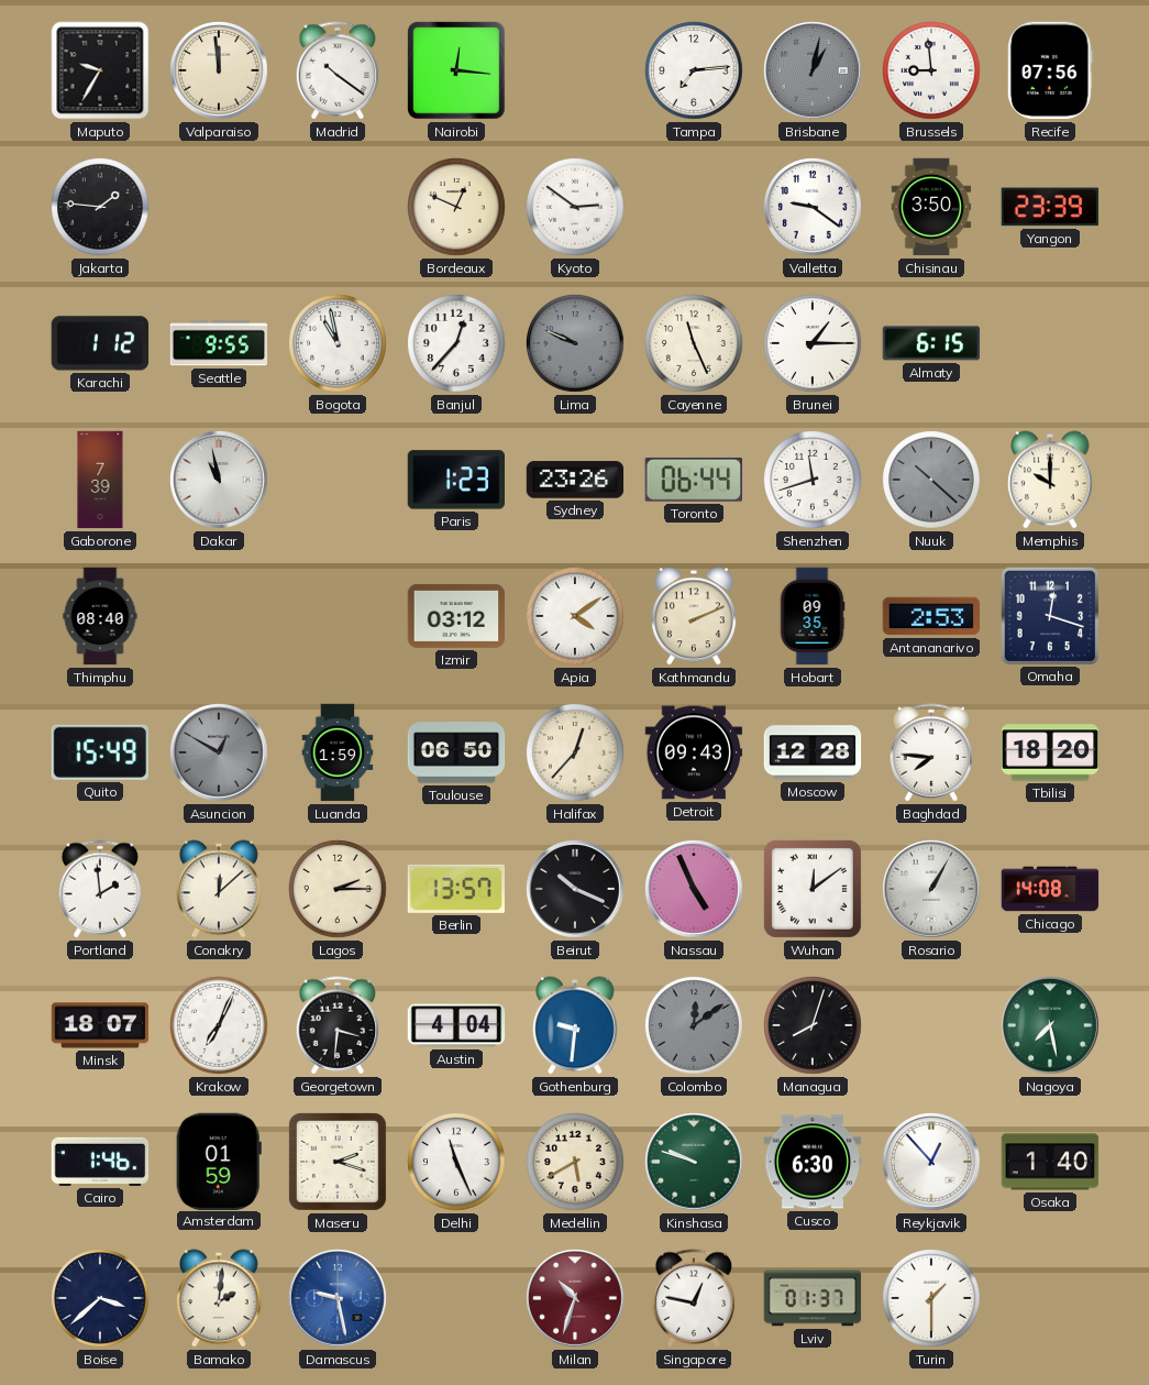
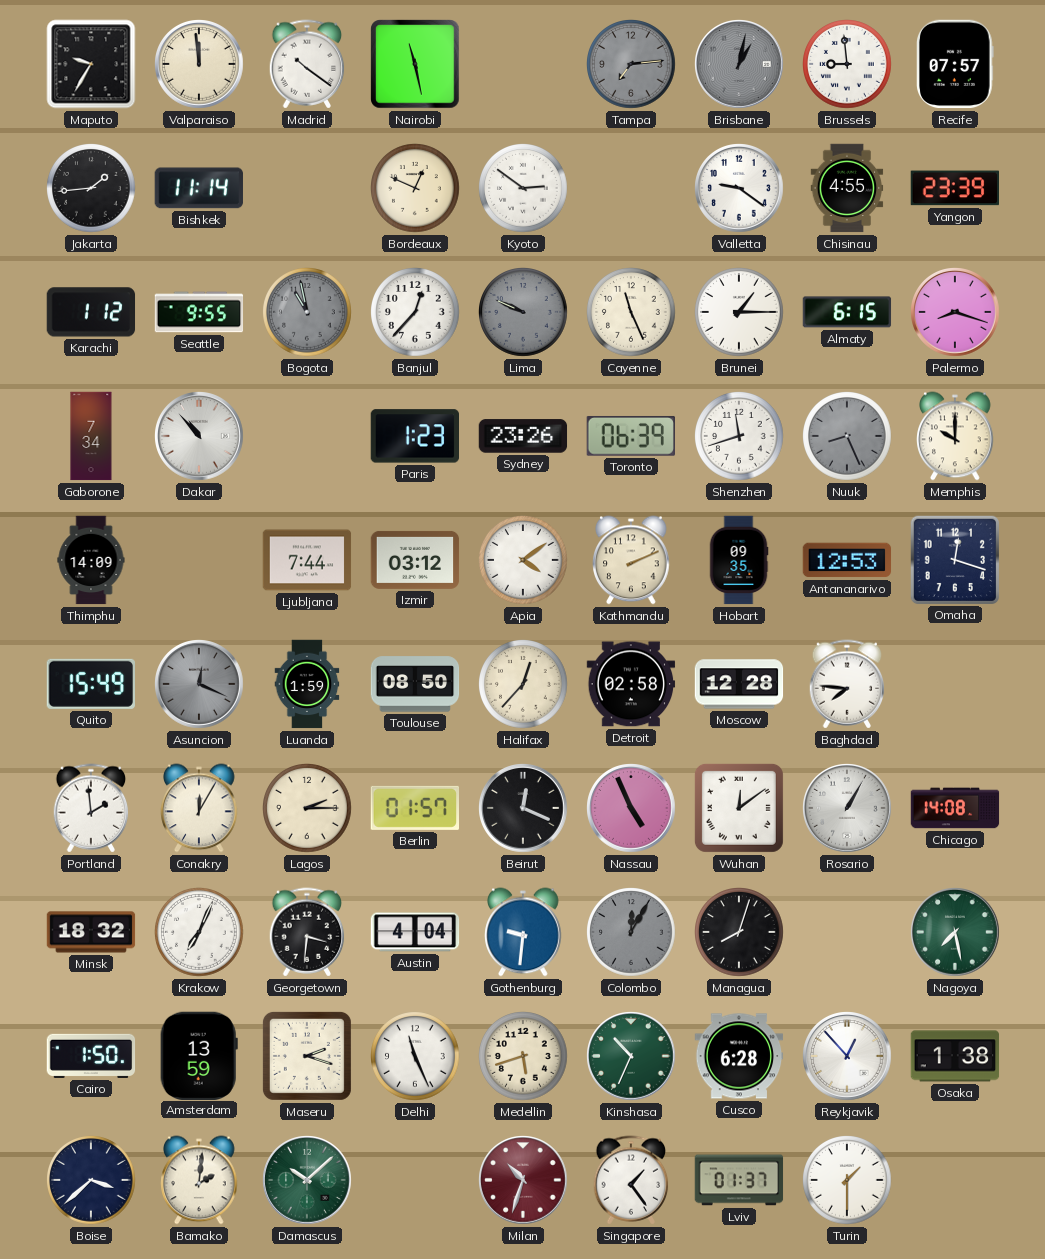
Nairobi: 12:16 -> 11:28 (415, 64)
Tampa dial: white -> grey (631, 64)
Recife: 07:56 -> 07:57 (956, 64)
Jakarta: 1:46 -> 1:44 (91, 188)
Bishkek: none -> 11:14 (199, 188)
Chisinau: 3:50 -> 4:55 (847, 188)
Bogota dial: white -> grey (307, 312)
Palermo: none -> 8:18 (955, 312)
Gaborone: 7:39 -> 7:34 (91, 436)
Dakar: 10:58 -> 10:53 (199, 436)
Toronto: 06:44 -> 06:39 (631, 436)
Nuuk: 10:22 -> 8:26 (847, 436)
Thimphu: 08:40 -> 14:09 (91, 560)
Ljubljana: none -> 7:44 (307, 560)
Antananarivo: 2:53 -> 12:53 (847, 560)
Asuncion: 12:50 -> 12:19 (199, 684)
Toulouse: 06:50 -> 08:50 (415, 684)
Detroit: 09:43 -> 02:58 (631, 684)
Tbilisi: 18:20 -> none (1050, 752)
Conakry: 12:08 -> 12:05 (199, 808)
Berlin: 13:57 -> 01:57 (414, 808)
Beirut: 10:19 -> 12:19 (523, 808)
Minsk: 18:07 -> 18:32 (91, 932)
Colombo: 12:09 -> 12:05 (631, 932)
Cairo: 1:46 -> 1:50 (91, 1056)
Amsterdam: 01:59 -> 13:59 (199, 1055)
Medellin: 5:40 -> 5:42 (523, 1056)
Kinshasa: 9:48 -> 10:34 (631, 1056)
Cusco: 6:30 -> 6:28 (739, 1056)
Osaka: 1:40 -> 1:38 (955, 1056)
Damascus: 9:28 -> 10:08 (307, 1180)
Damascus dial: blue -> green (307, 1180)
Singapore: 12:47 -> 1:24 (631, 1180)
